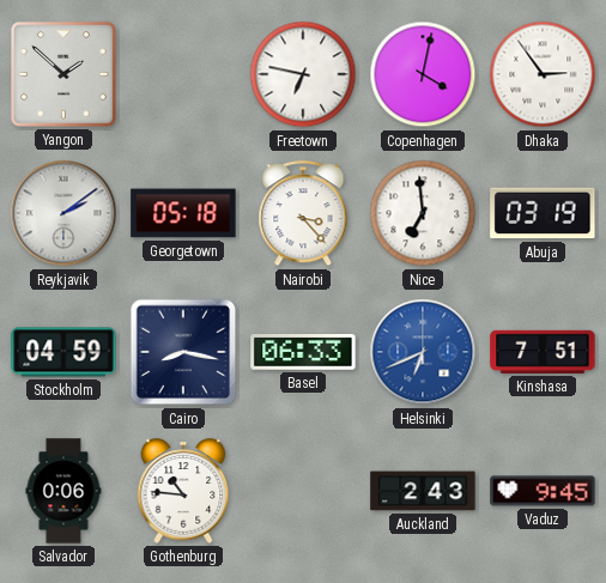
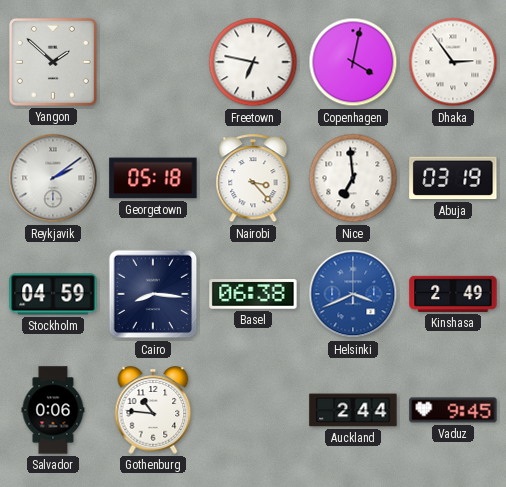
Cairo: 8:17 -> 8:16 (153, 294)
Basel: 06:33 -> 06:38 (253, 294)
Helsinki: 6:41 -> 3:41 (353, 294)
Kinshasa: 7:51 -> 2:49 (453, 294)
Auckland: 2:43 -> 2:44 (353, 410)
